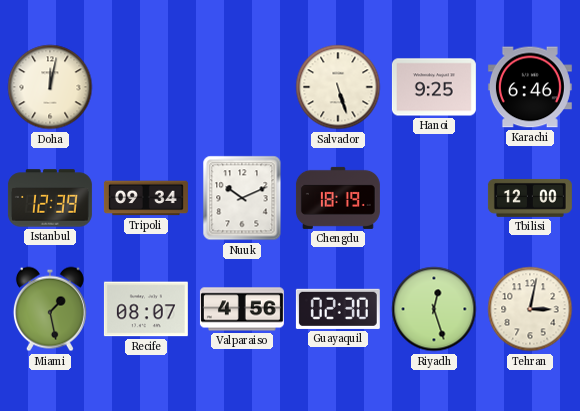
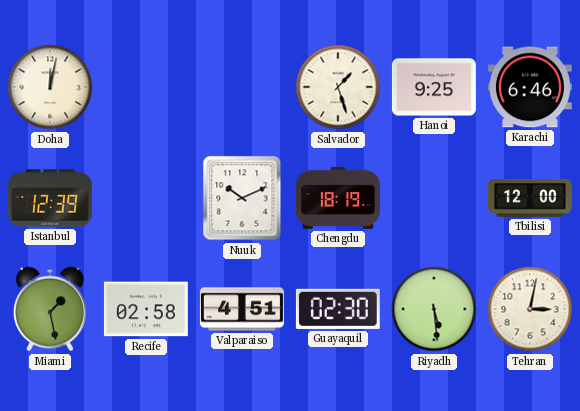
Salvador: 5:27 -> 1:27 (338, 87)
Tripoli: 09:34 -> none (146, 198)
Recife: 08:07 -> 02:58 (146, 309)
Valparaiso: 4:56 -> 4:51 (242, 309)
Riyadh: 12:27 -> 5:29 (434, 309)
